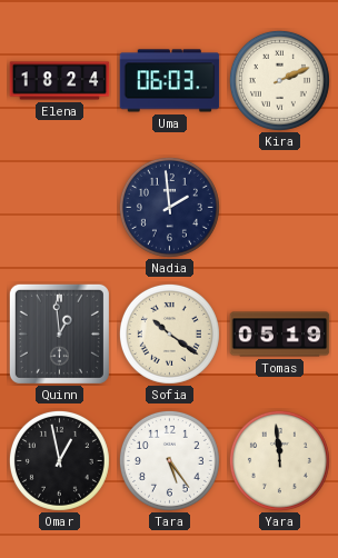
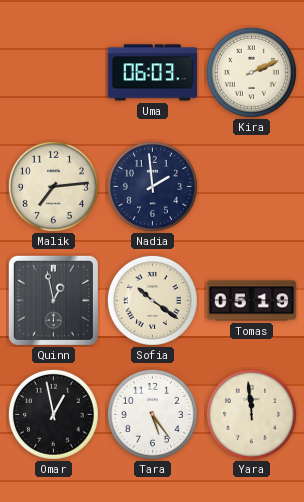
Elena: 18:24 -> none (60, 81)
Malik: none -> 7:14 (53, 186)
Quinn: 12:59 -> 12:58 (53, 300)
